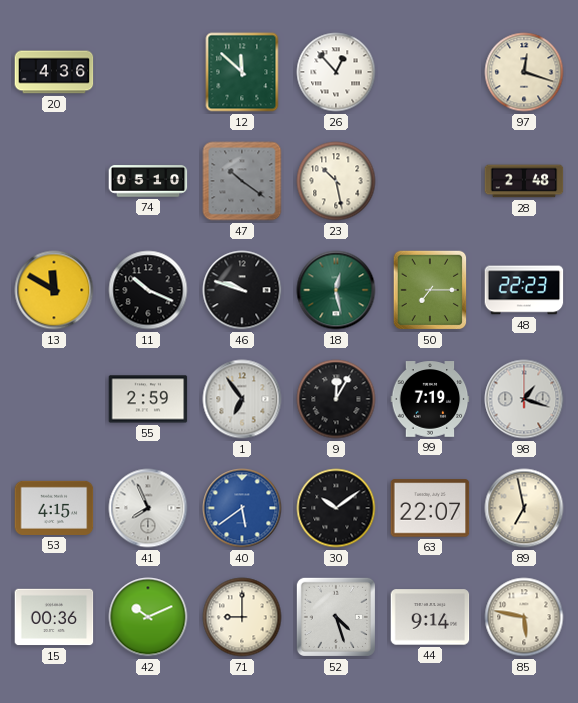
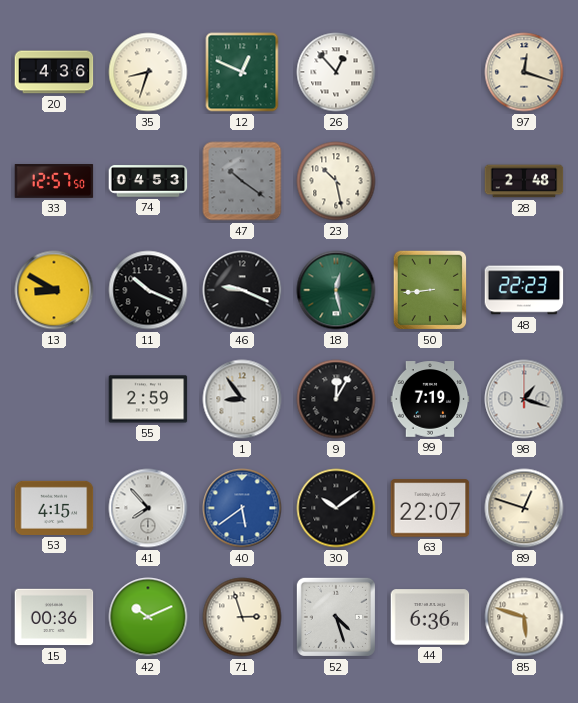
35: none -> 8:33 (148, 72)
12: 11:52 -> 12:49 (242, 72)
33: none -> 12:57 (54, 182)
74: 05:10 -> 04:53 (148, 181)
13: 11:50 -> 8:50 (54, 290)
46: 9:48 -> 9:19 (242, 290)
50: 7:15 -> 8:44 (430, 290)
1: 6:54 -> 8:54 (242, 399)
41: 7:56 -> 7:53 (148, 508)
89: 6:58 -> 12:48 (524, 508)
71: 9:00 -> 2:57 (242, 617)
44: 9:14 -> 6:36 (430, 617)
85: 5:47 -> 5:48 (524, 617)
